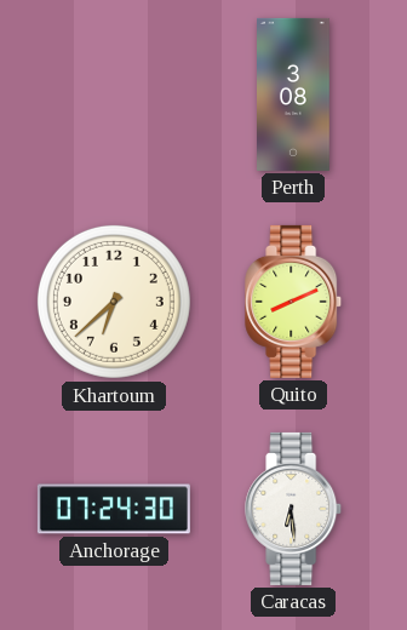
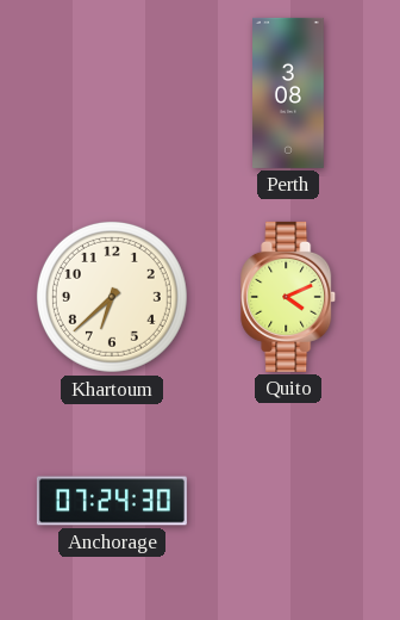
Quito: 8:11 -> 4:11 (289, 297)
Caracas: 6:29 -> none (294, 509)
